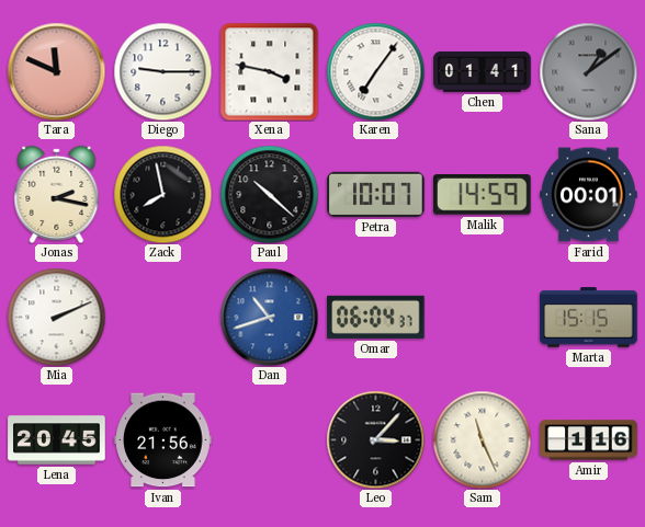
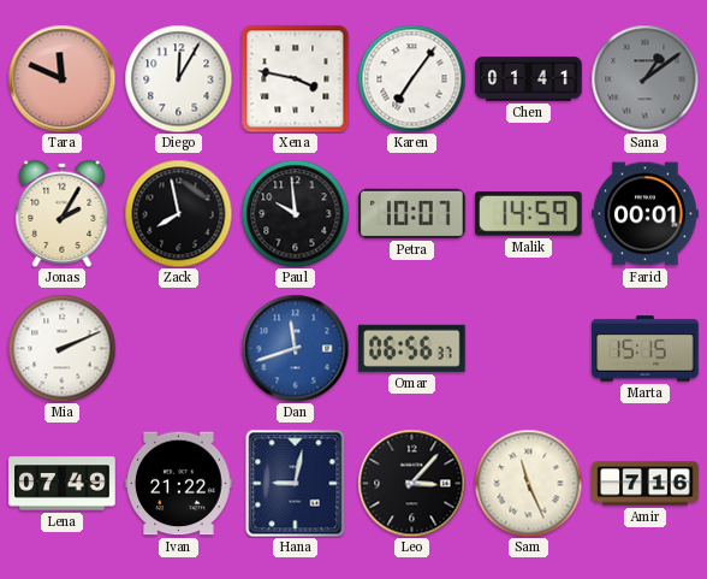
Diego: 9:15 -> 12:05 (178, 78)
Jonas: 2:17 -> 2:05 (63, 213)
Paul: 10:22 -> 9:59 (295, 213)
Dan: 10:42 -> 11:42 (295, 348)
Omar: 06:04 -> 06:56 (412, 348)
Lena: 20:45 -> 07:49 (63, 484)
Ivan: 21:56 -> 21:22 (179, 484)
Hana: none -> 9:02 (296, 483)
Amir: 1:16 -> 7:16 (646, 484)
